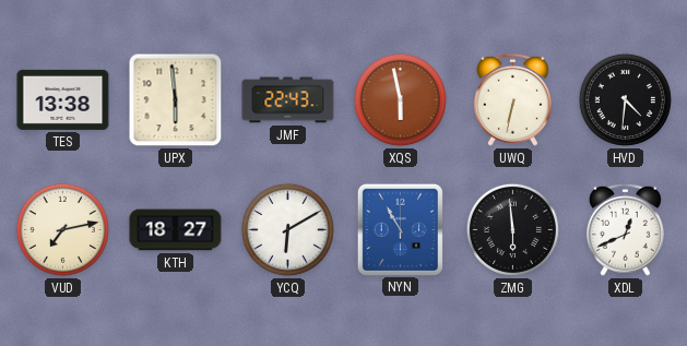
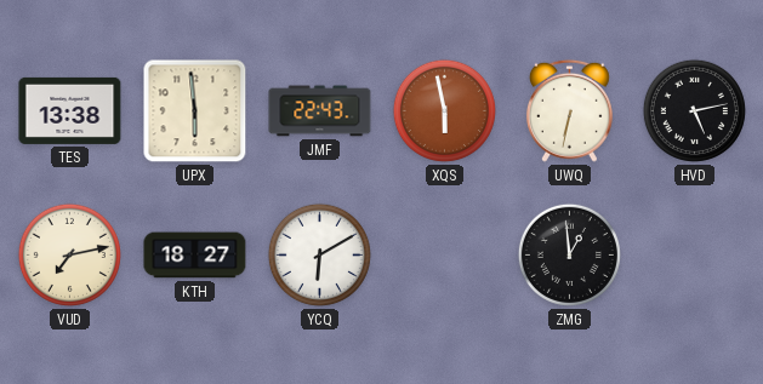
HVD: 4:31 -> 5:13 (694, 110)
NYN: 10:55 -> none (400, 229)
ZMG: 5:59 -> 12:59 (569, 254)
XDL: 12:41 -> none (625, 229)
